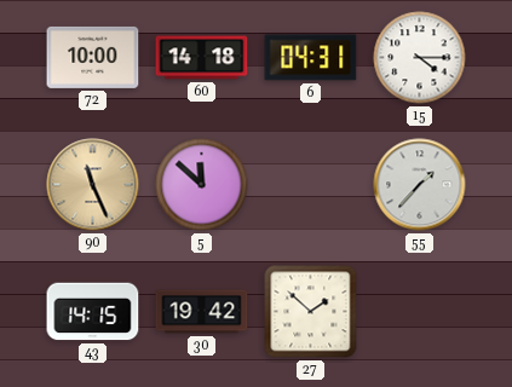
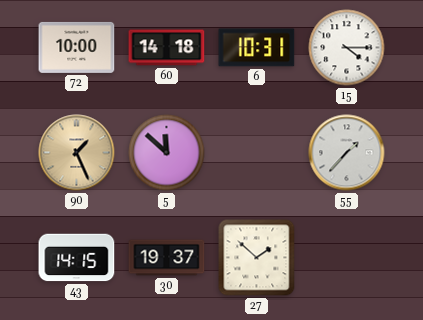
6: 04:31 -> 10:31 (257, 48)
90: 11:26 -> 1:26 (77, 153)
30: 19:42 -> 19:37 (167, 258)
